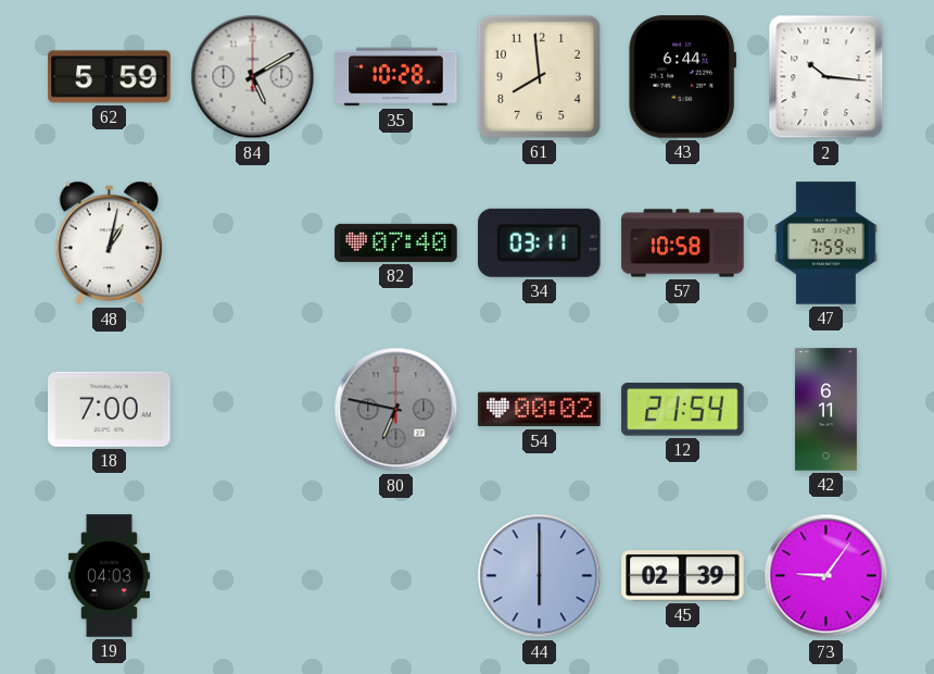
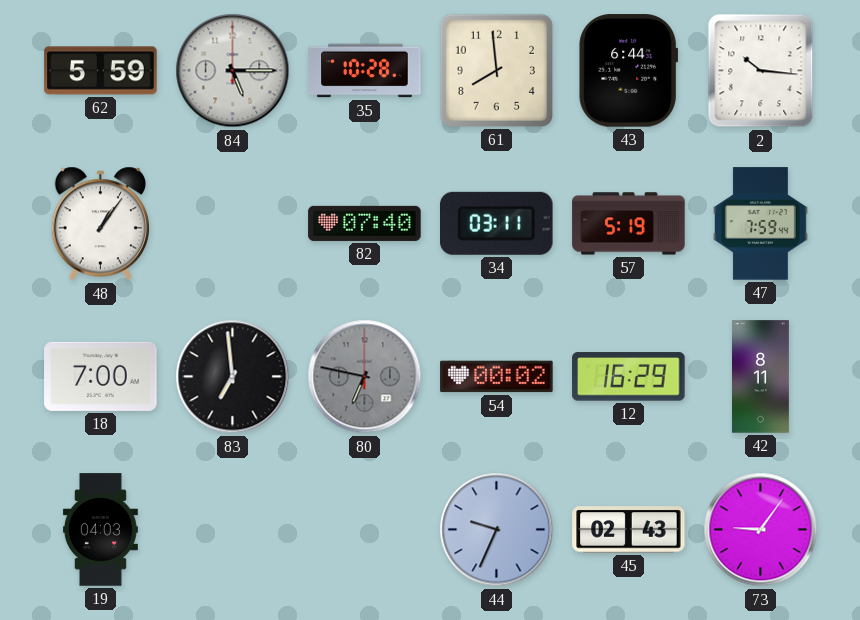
84: 5:10 -> 5:15 (233, 71)
48: 1:02 -> 1:06 (100, 224)
57: 10:58 -> 5:19 (629, 224)
83: none -> 6:59 (233, 377)
12: 21:54 -> 16:29 (629, 377)
42: 6:11 -> 8:11 (760, 377)
44: 6:00 -> 9:34 (497, 530)
45: 02:39 -> 02:43 (629, 530)
